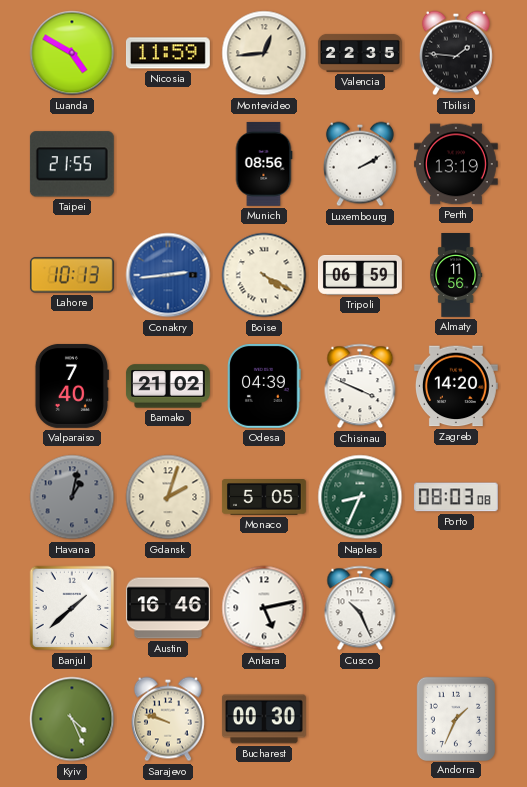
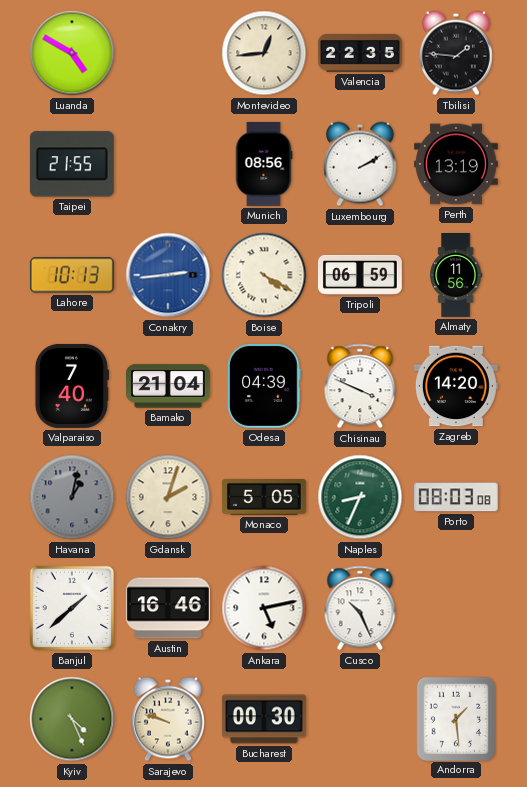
Nicosia: 11:59 -> none (168, 53)
Bamako: 21:02 -> 21:04 (168, 386)
Andorra: 1:34 -> 1:29 (455, 718)
